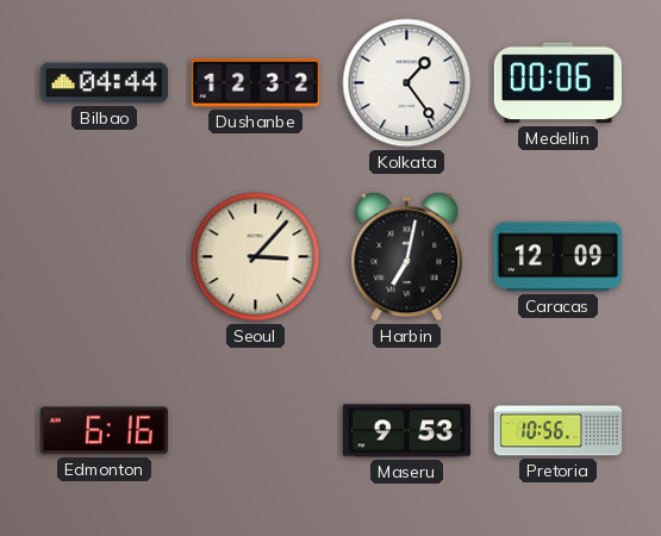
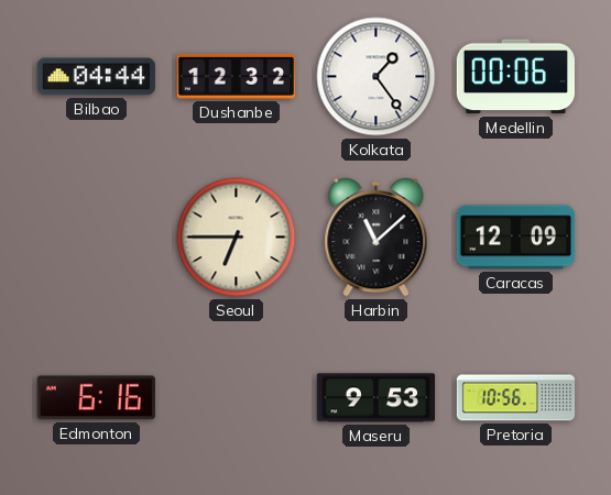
Seoul: 3:07 -> 6:45 (237, 238)
Harbin: 7:02 -> 11:08 (377, 237)
